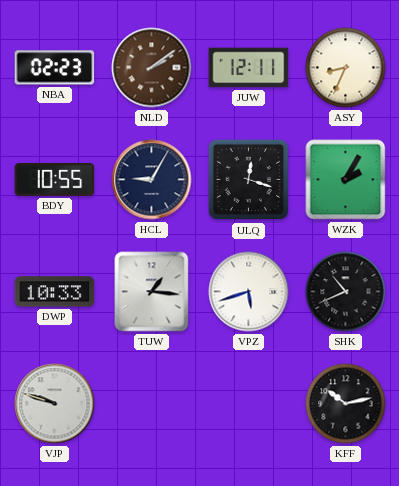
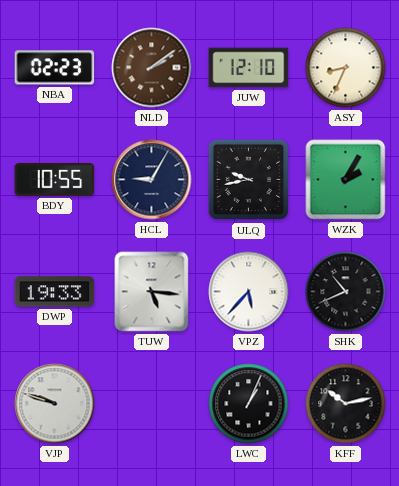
JUW: 12:11 -> 12:10 (249, 68)
ULQ: 12:18 -> 9:43 (249, 180)
DWP: 10:33 -> 19:33 (55, 292)
TUW: 1:16 -> 5:16 (152, 292)
VPZ: 5:42 -> 5:37 (249, 292)
LWC: none -> 1:04 (249, 404)
